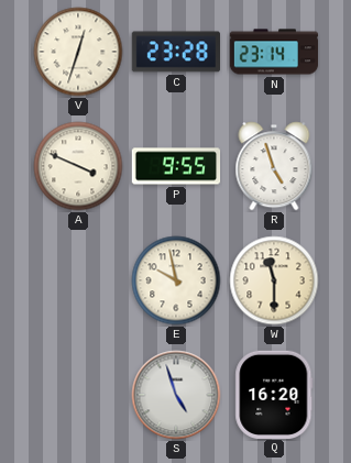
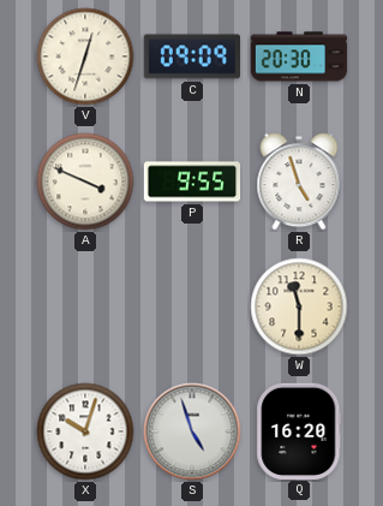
C: 23:28 -> 09:09 (191, 56)
N: 23:14 -> 20:30 (299, 56)
E: 9:58 -> none (176, 280)
X: none -> 10:03 (85, 431)
